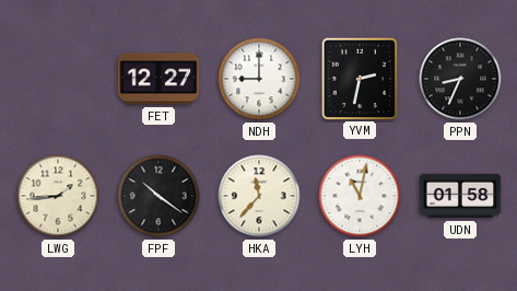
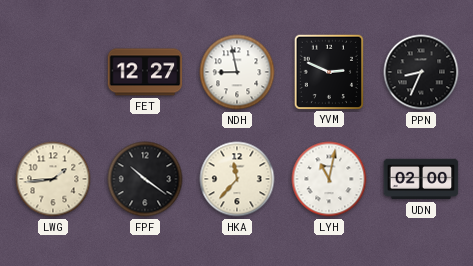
NDH: 9:00 -> 8:58 (237, 72)
YVM: 2:32 -> 2:49 (328, 71)
UDN: 01:58 -> 02:00 (421, 179)
